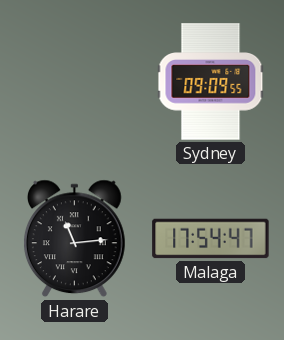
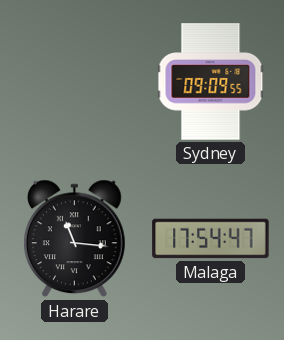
Harare: 11:14 -> 11:16 (75, 239)
